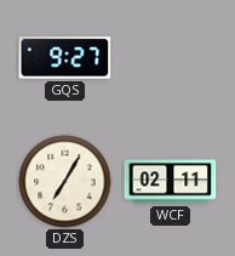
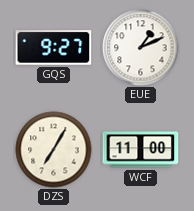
EUE: none -> 1:11 (141, 48)
WCF: 02:11 -> 11:00 (141, 150)
